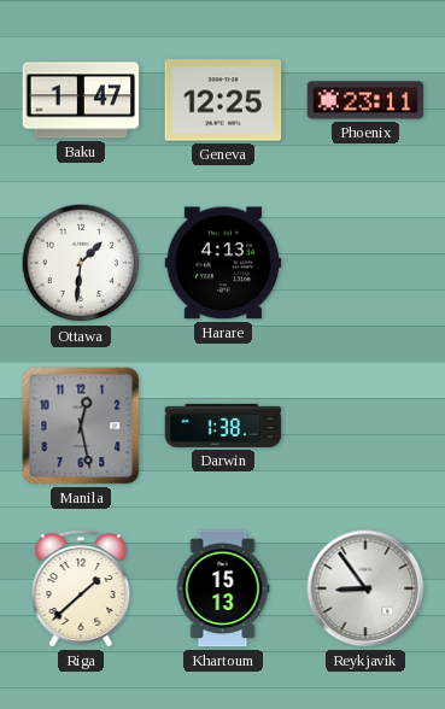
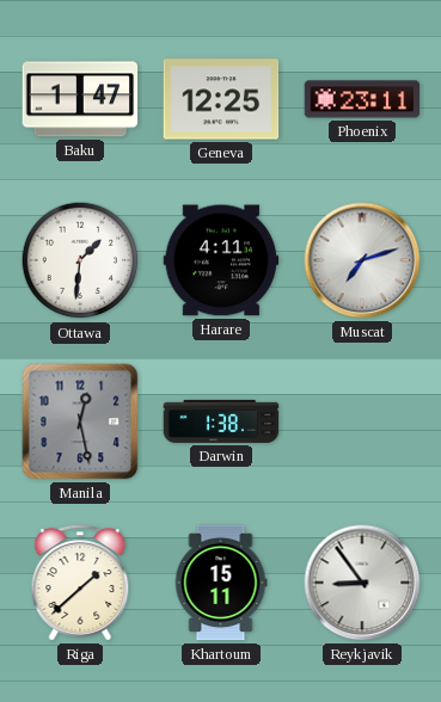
Harare: 4:13 -> 4:11 (221, 260)
Muscat: none -> 7:12 (362, 260)
Khartoum: 15:13 -> 15:11 (221, 583)
